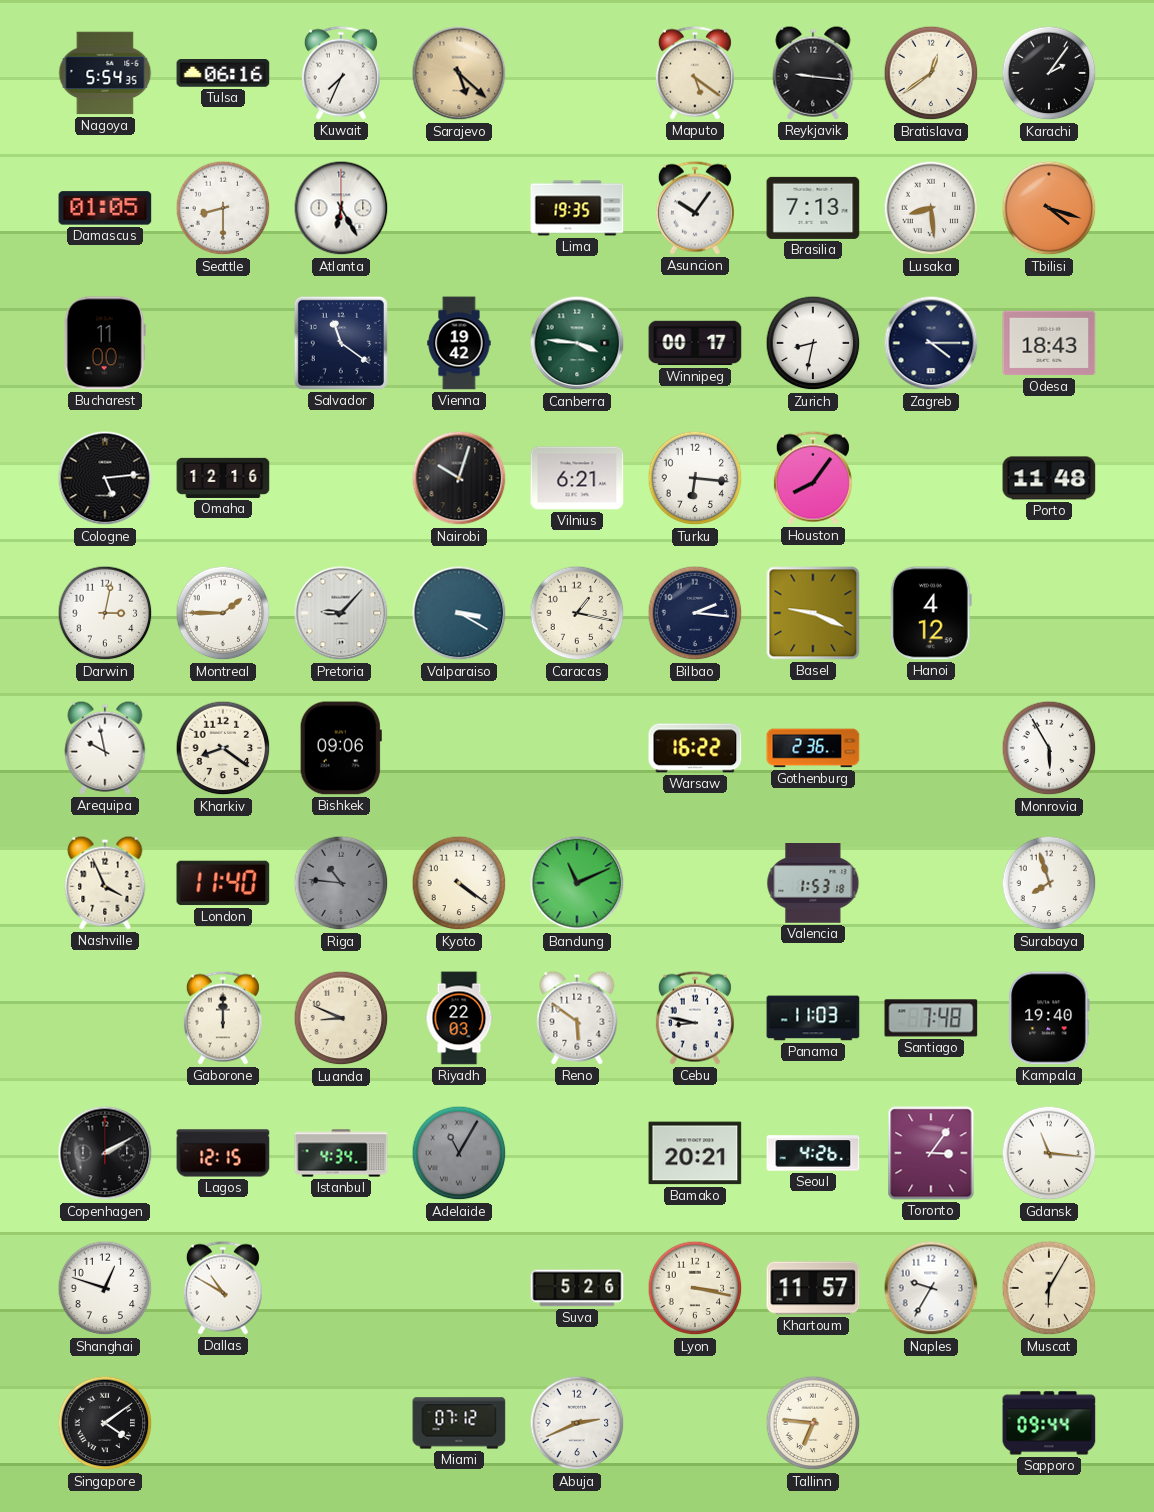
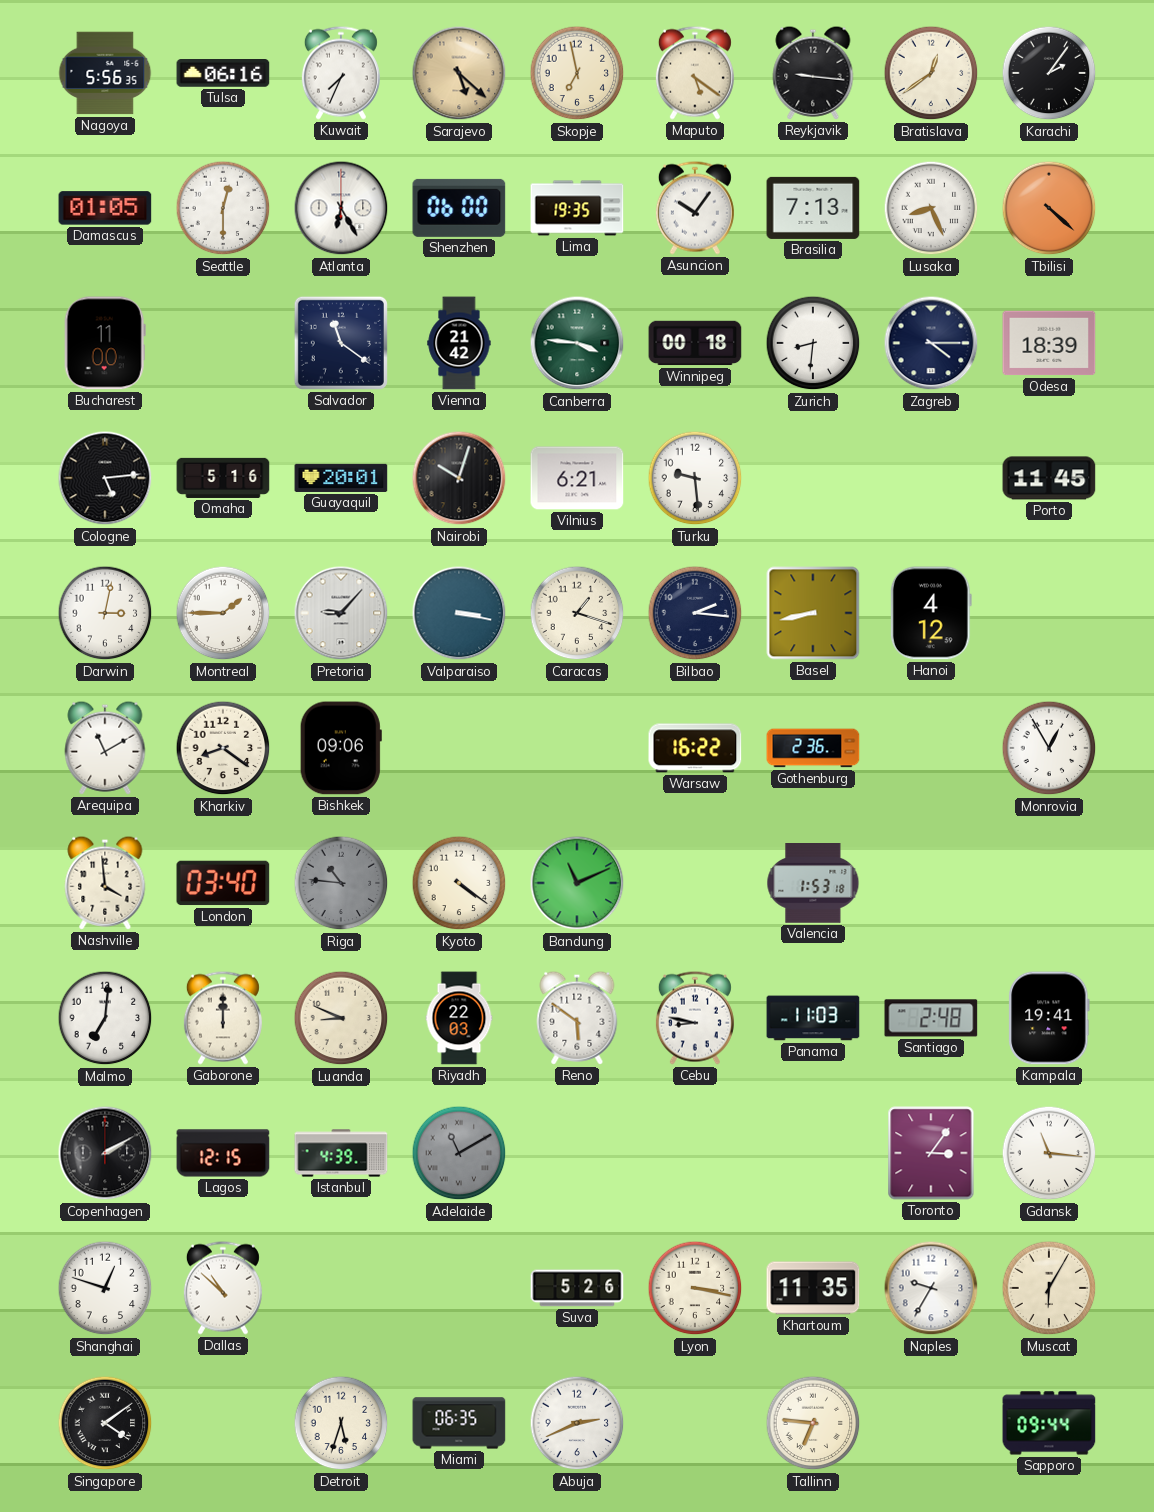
Nagoya: 5:54 -> 5:56 (105, 73)
Skopje: none -> 6:58 (577, 73)
Seattle: 8:30 -> 12:30 (223, 208)
Shenzhen: none -> 06:00 (459, 208)
Lusaka: 8:29 -> 8:26 (931, 208)
Tbilisi: 4:18 -> 4:22 (1049, 208)
Vienna: 19:42 -> 21:42 (459, 343)
Winnipeg: 00:17 -> 00:18 (695, 343)
Zurich: 8:32 -> 8:31 (813, 343)
Odesa: 18:43 -> 18:39 (1049, 343)
Omaha: 12:16 -> 5:16 (223, 478)
Guayaquil: none -> 20:01 (341, 478)
Turku: 6:16 -> 9:29 (695, 478)
Houston: 8:06 -> none (813, 478)
Porto: 11:48 -> 11:45 (1049, 478)
Valparaiso: 3:20 -> 3:17 (459, 613)
Caracas: 1:17 -> 1:18 (577, 613)
Basel: 9:19 -> 8:43 (813, 613)
Arequipa: 9:58 -> 11:10 (105, 748)
Monrovia: 5:55 -> 12:55 (1049, 748)
Nashville: 3:56 -> 3:59 (105, 883)
London: 11:40 -> 03:40 (223, 883)
Surabaya: 7:57 -> none (1049, 883)
Malmo: none -> 7:01 (105, 1018)
Santiago: 7:48 -> 2:48 (931, 1018)
Kampala: 19:40 -> 19:41 (1049, 1018)
Istanbul: 4:34 -> 4:39 (341, 1153)
Adelaide: 11:05 -> 11:10 (459, 1153)
Bamako: 20:21 -> none (695, 1153)
Seoul: 4:26 -> none (813, 1153)
Dallas: 10:50 -> 10:52 (223, 1288)
Khartoum: 11:57 -> 11:35 (813, 1288)
Detroit: none -> 5:33 (341, 1423)
Miami: 07:12 -> 06:35 (459, 1423)
